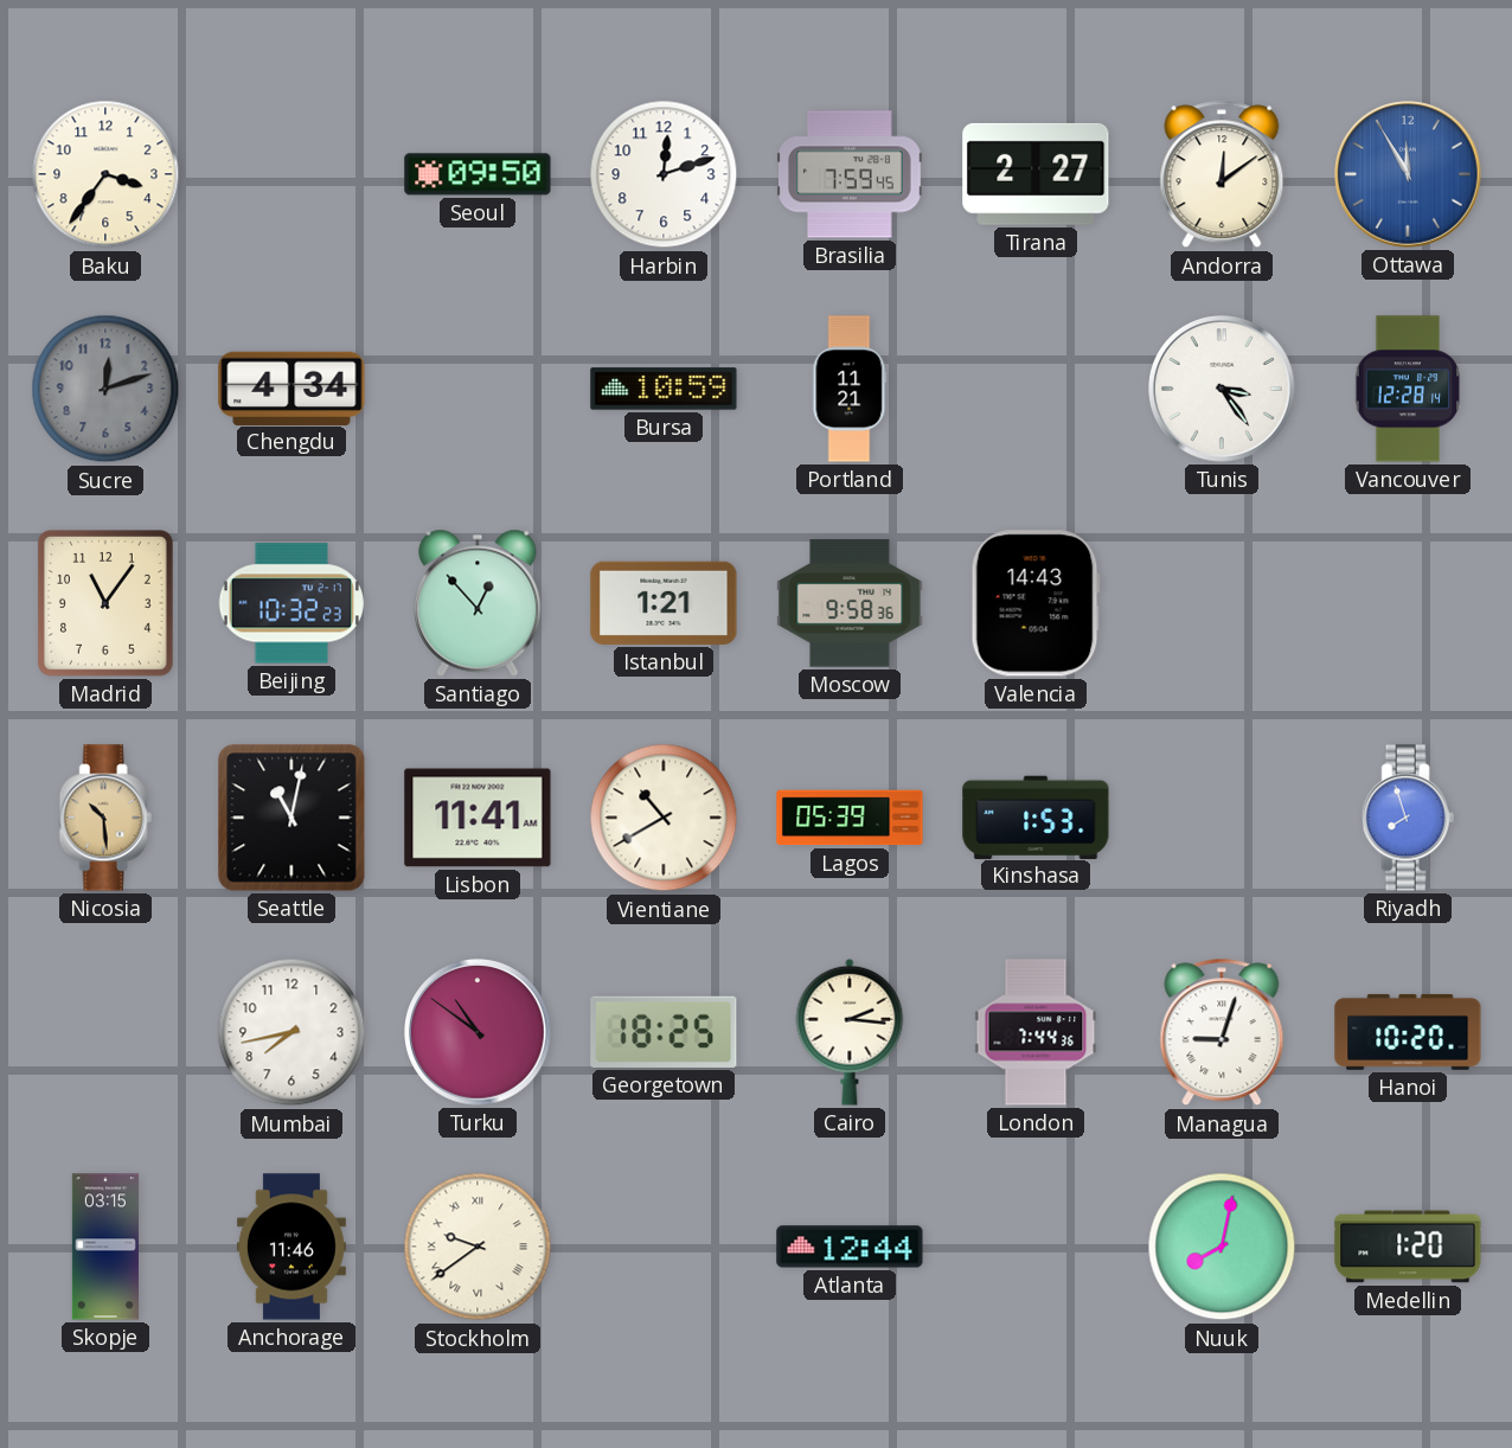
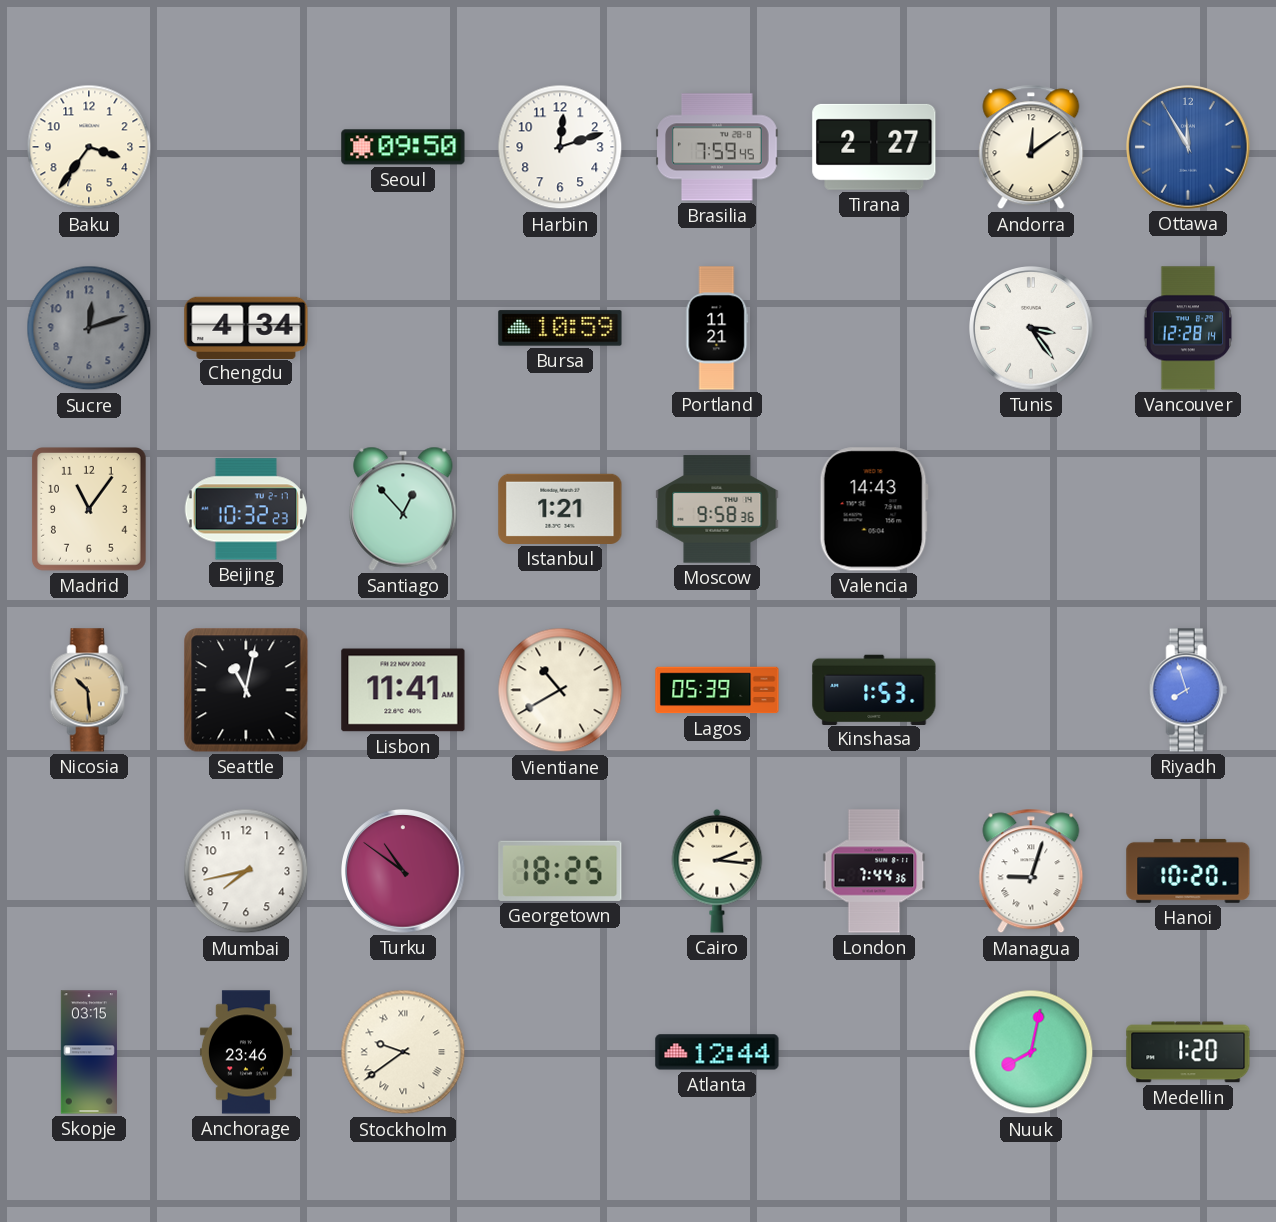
Anchorage: 11:46 -> 23:46 (246, 1052)
